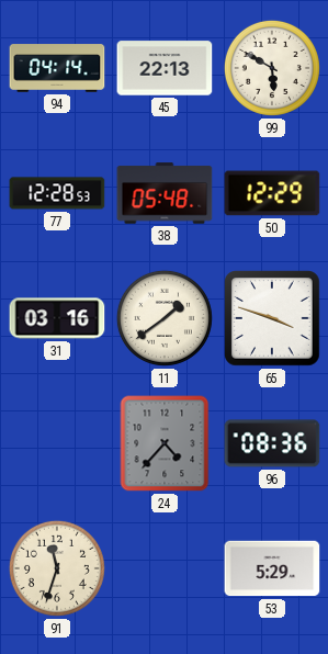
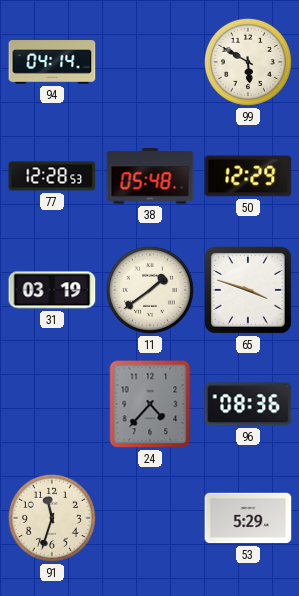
45: 22:13 -> none (165, 68)
31: 03:16 -> 03:19 (52, 290)
